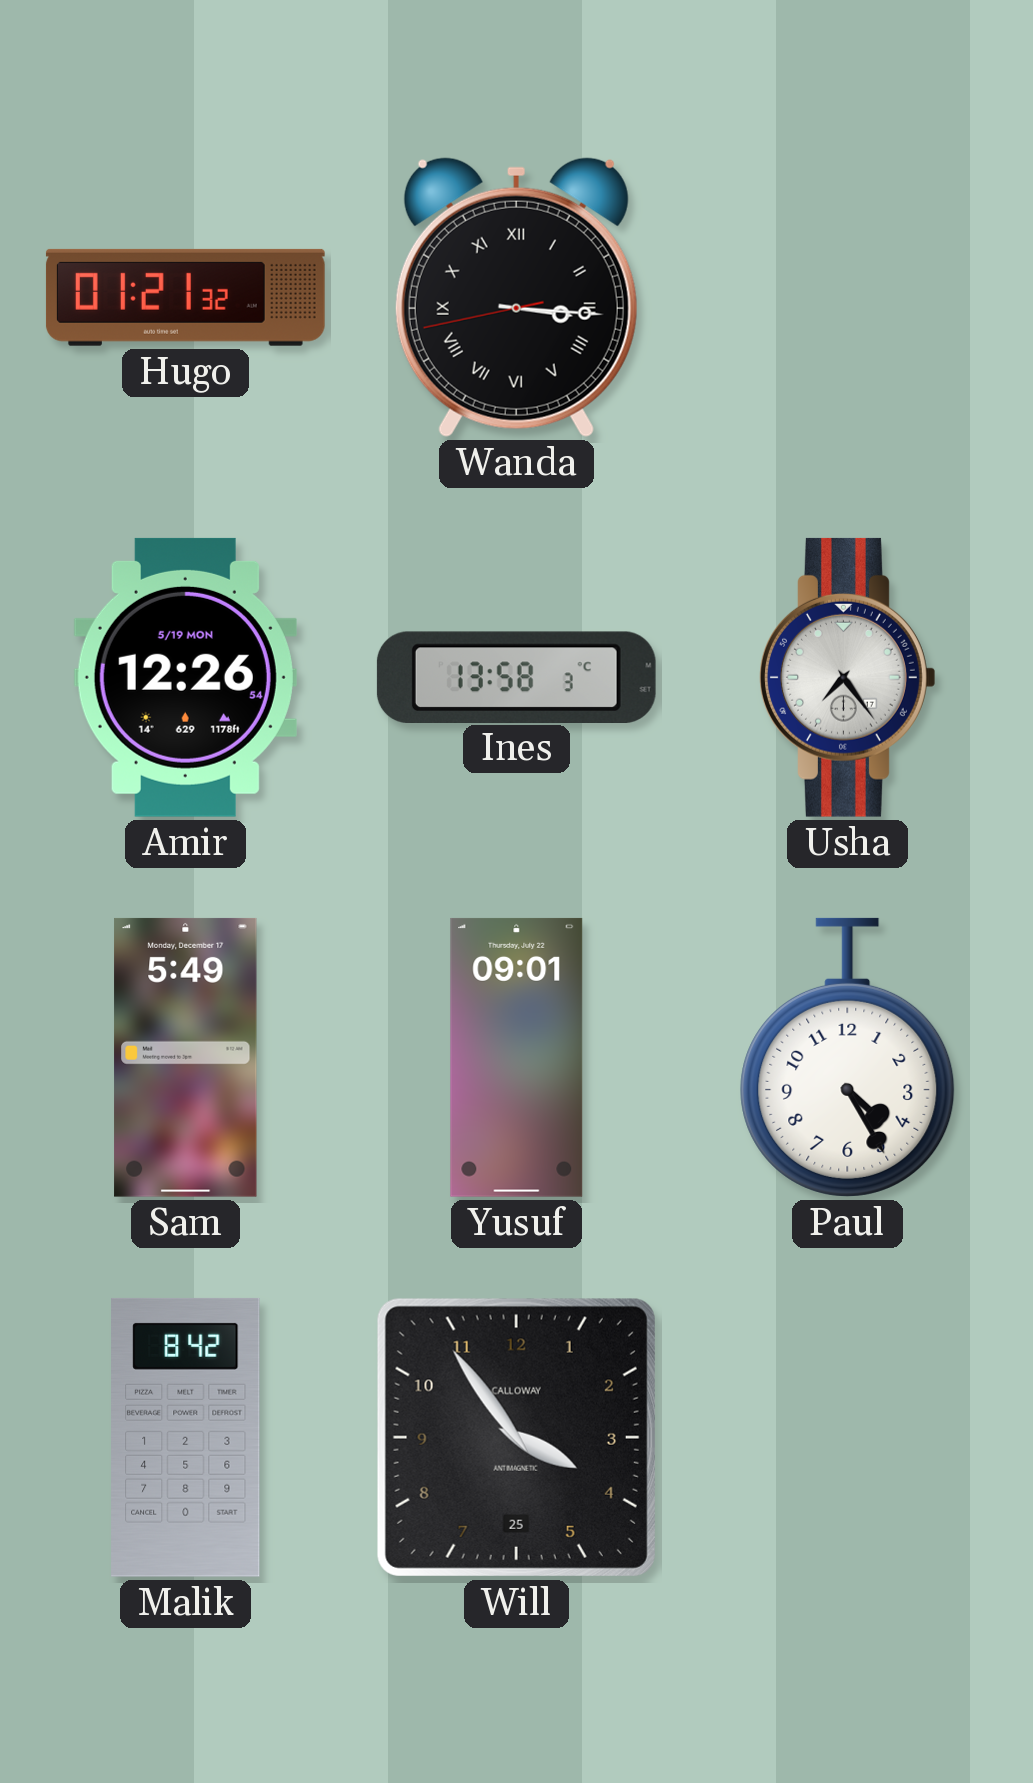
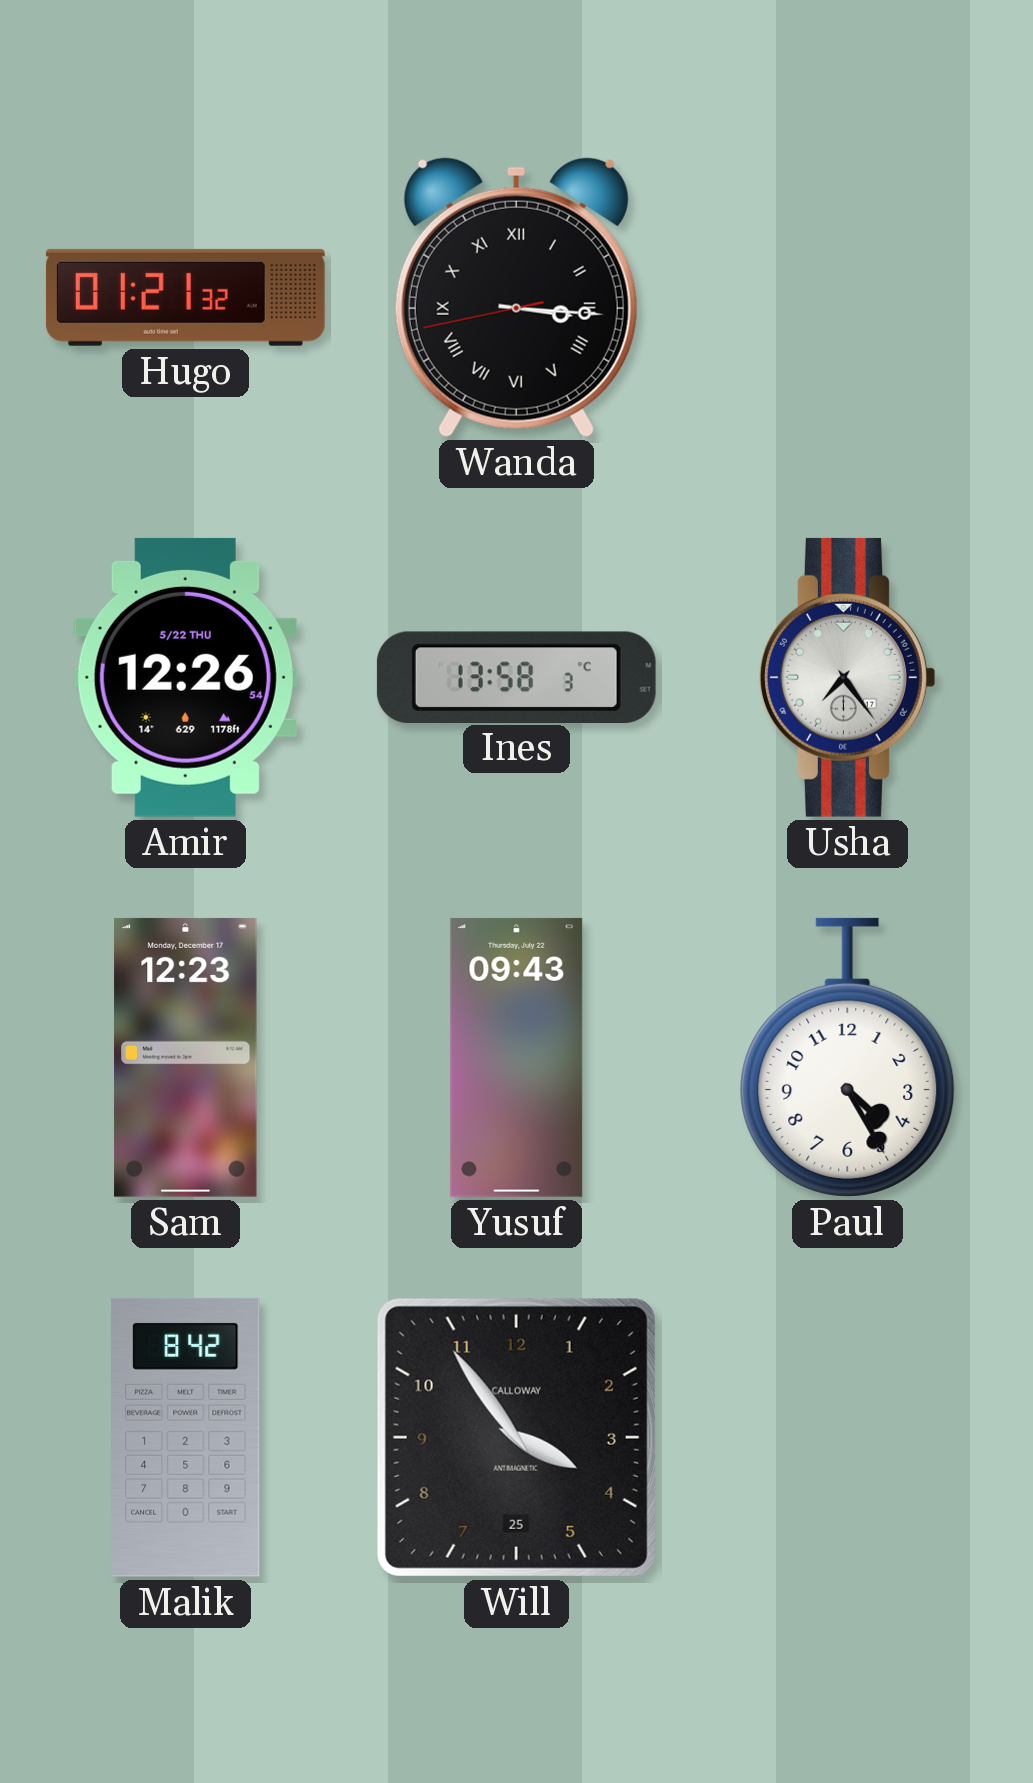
Amir date: 5/19 MON -> 5/22 THU (185, 677)
Sam: 5:49 -> 12:23 (186, 1057)
Yusuf: 09:01 -> 09:43 (517, 1057)
